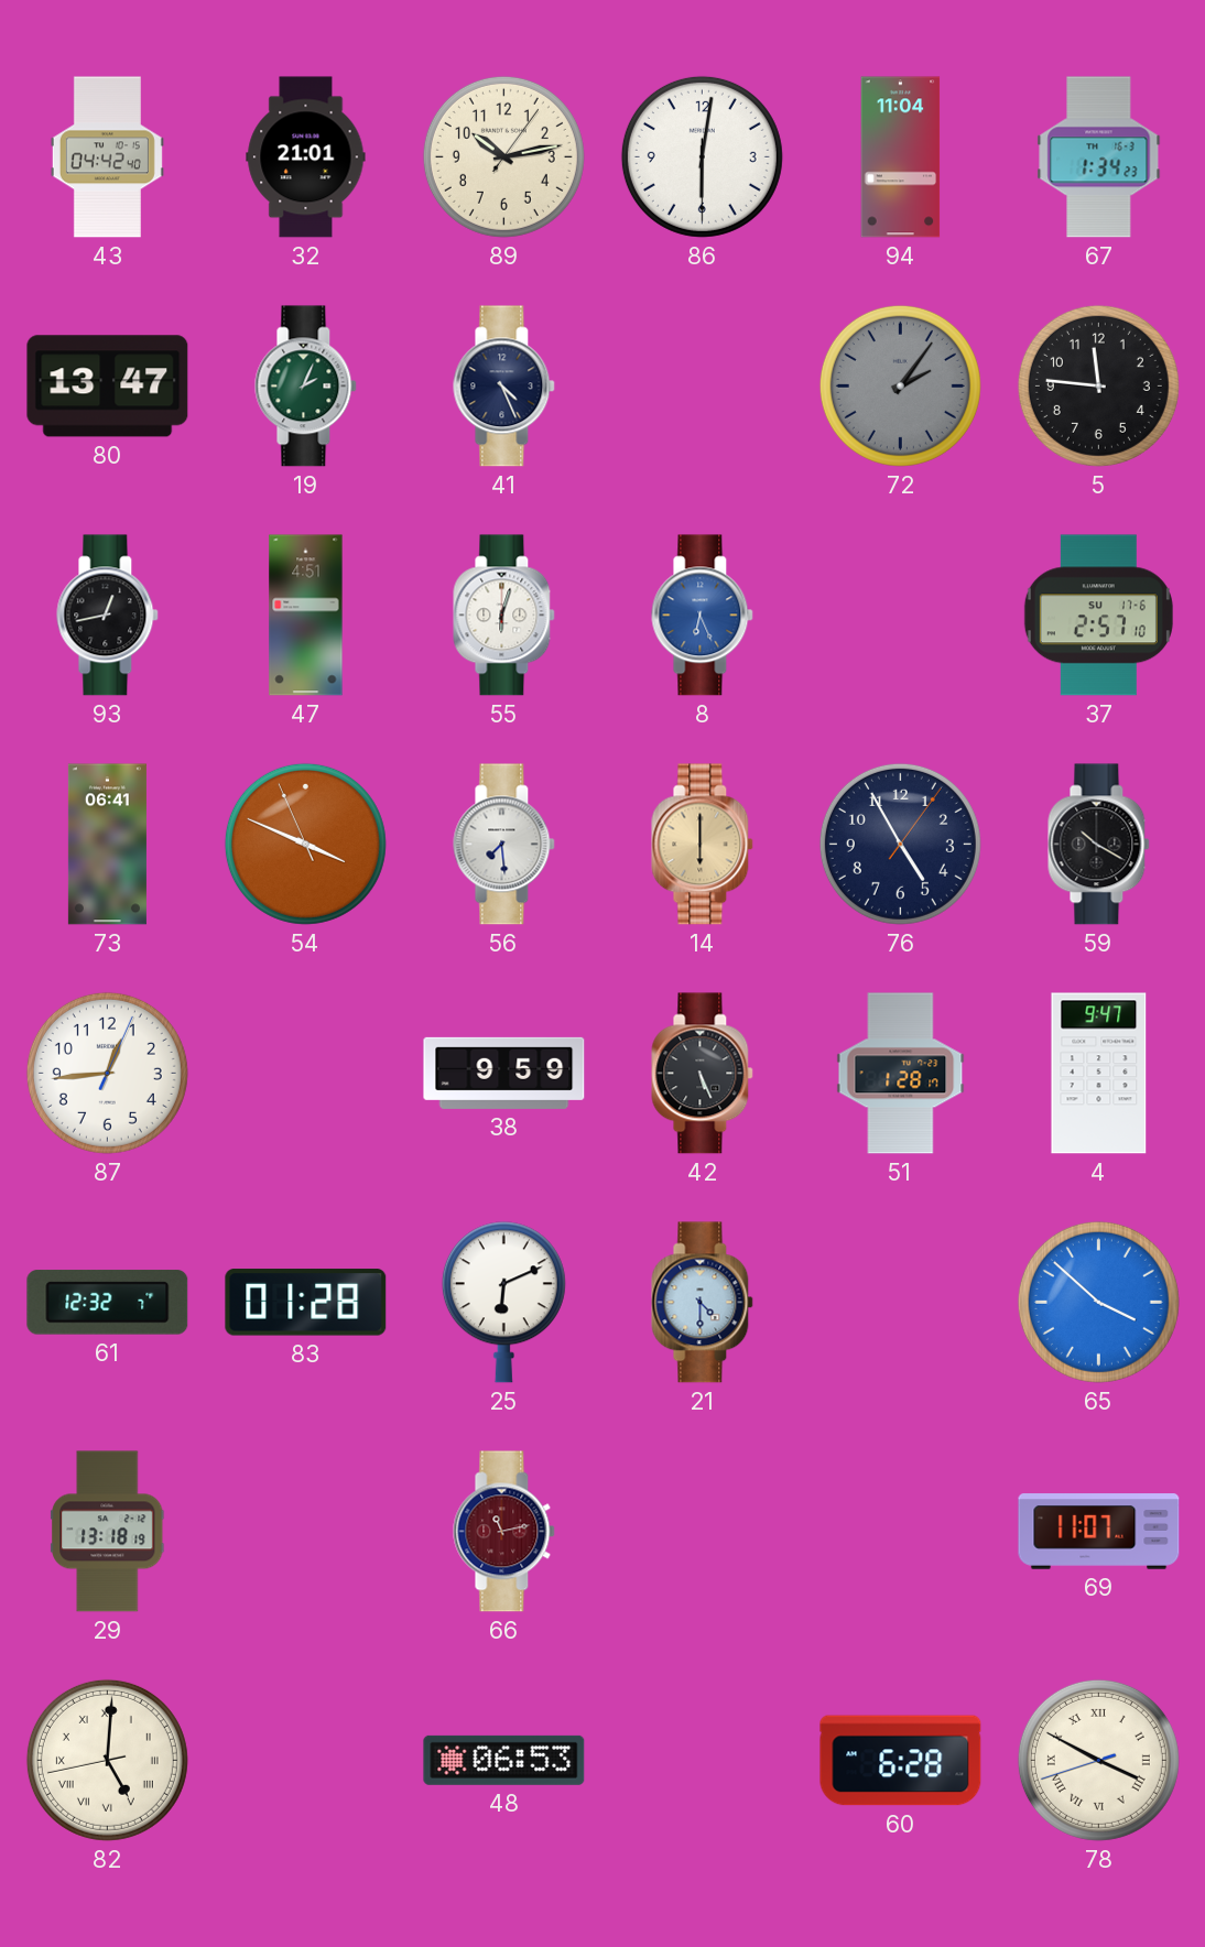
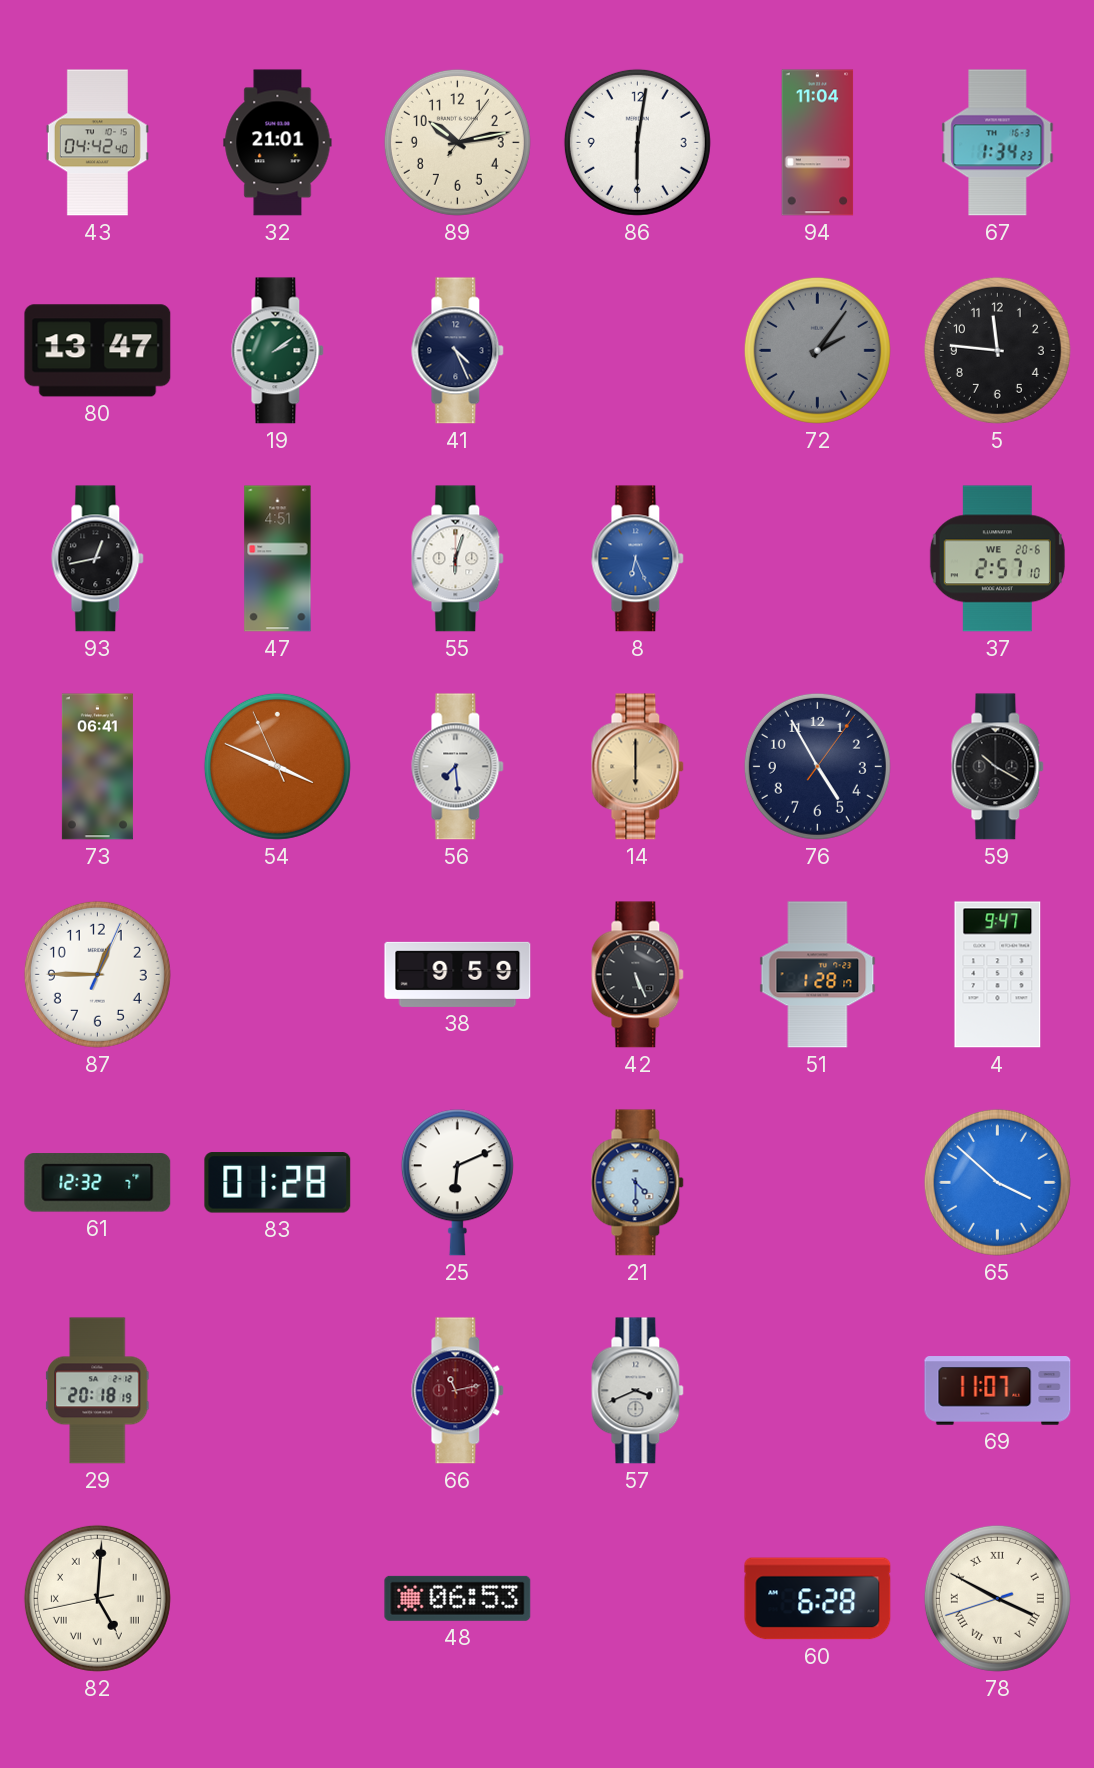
19: 2:04 -> 2:09 (278, 351)
37 date: SU 17-6 -> WE 20-6 (997, 559)
87: 12:44 -> 12:45 (97, 974)
29: 13:18 -> 20:18 (98, 1391)
57: none -> 3:41 (638, 1391)
